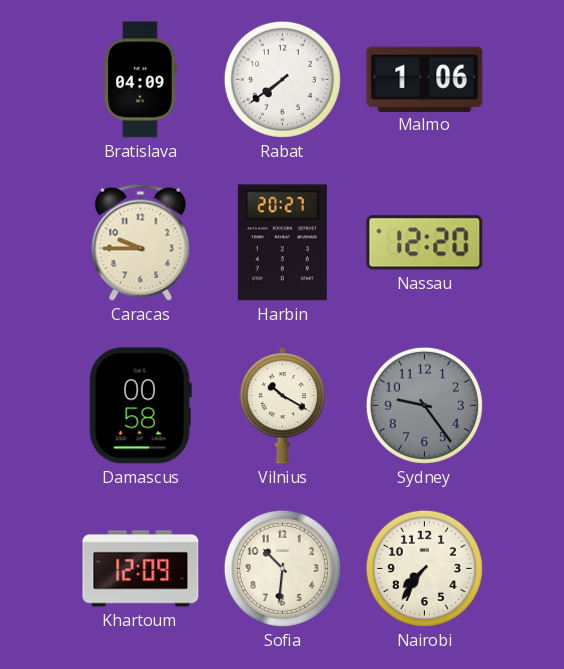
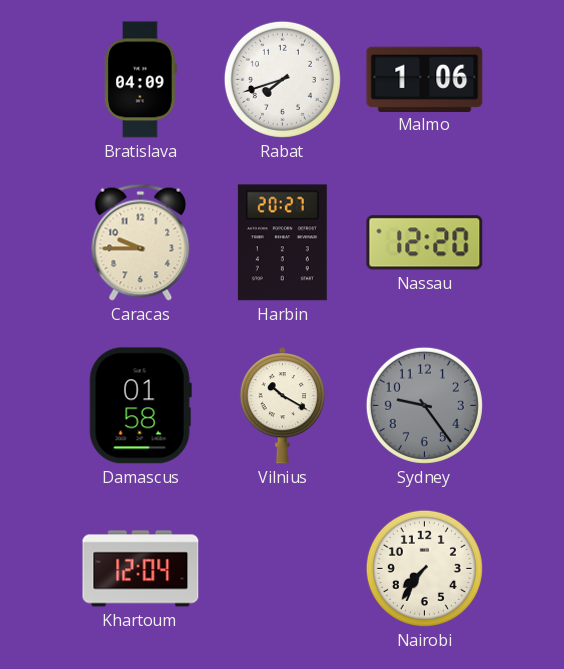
Rabat: 7:39 -> 7:42 (282, 79)
Damascus: 00:58 -> 01:58 (140, 406)
Khartoum: 12:09 -> 12:04 (141, 569)
Sofia: 10:31 -> none (282, 568)
